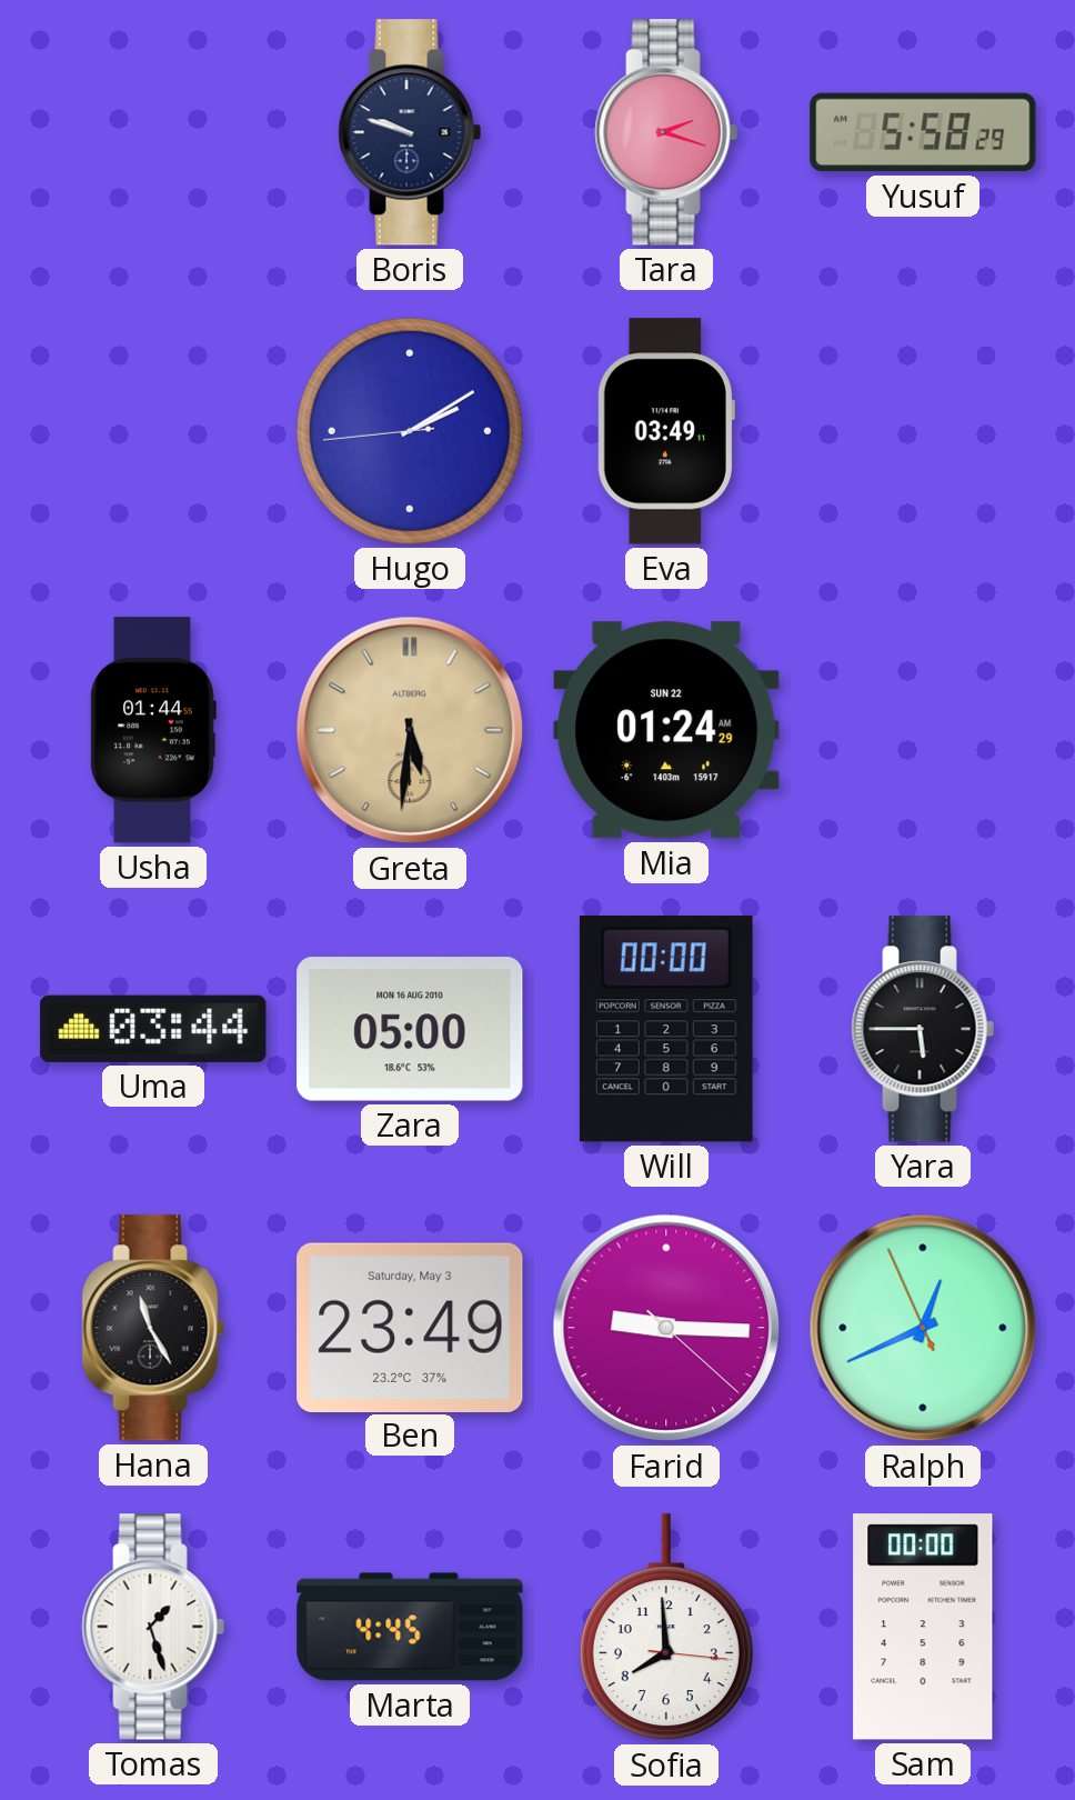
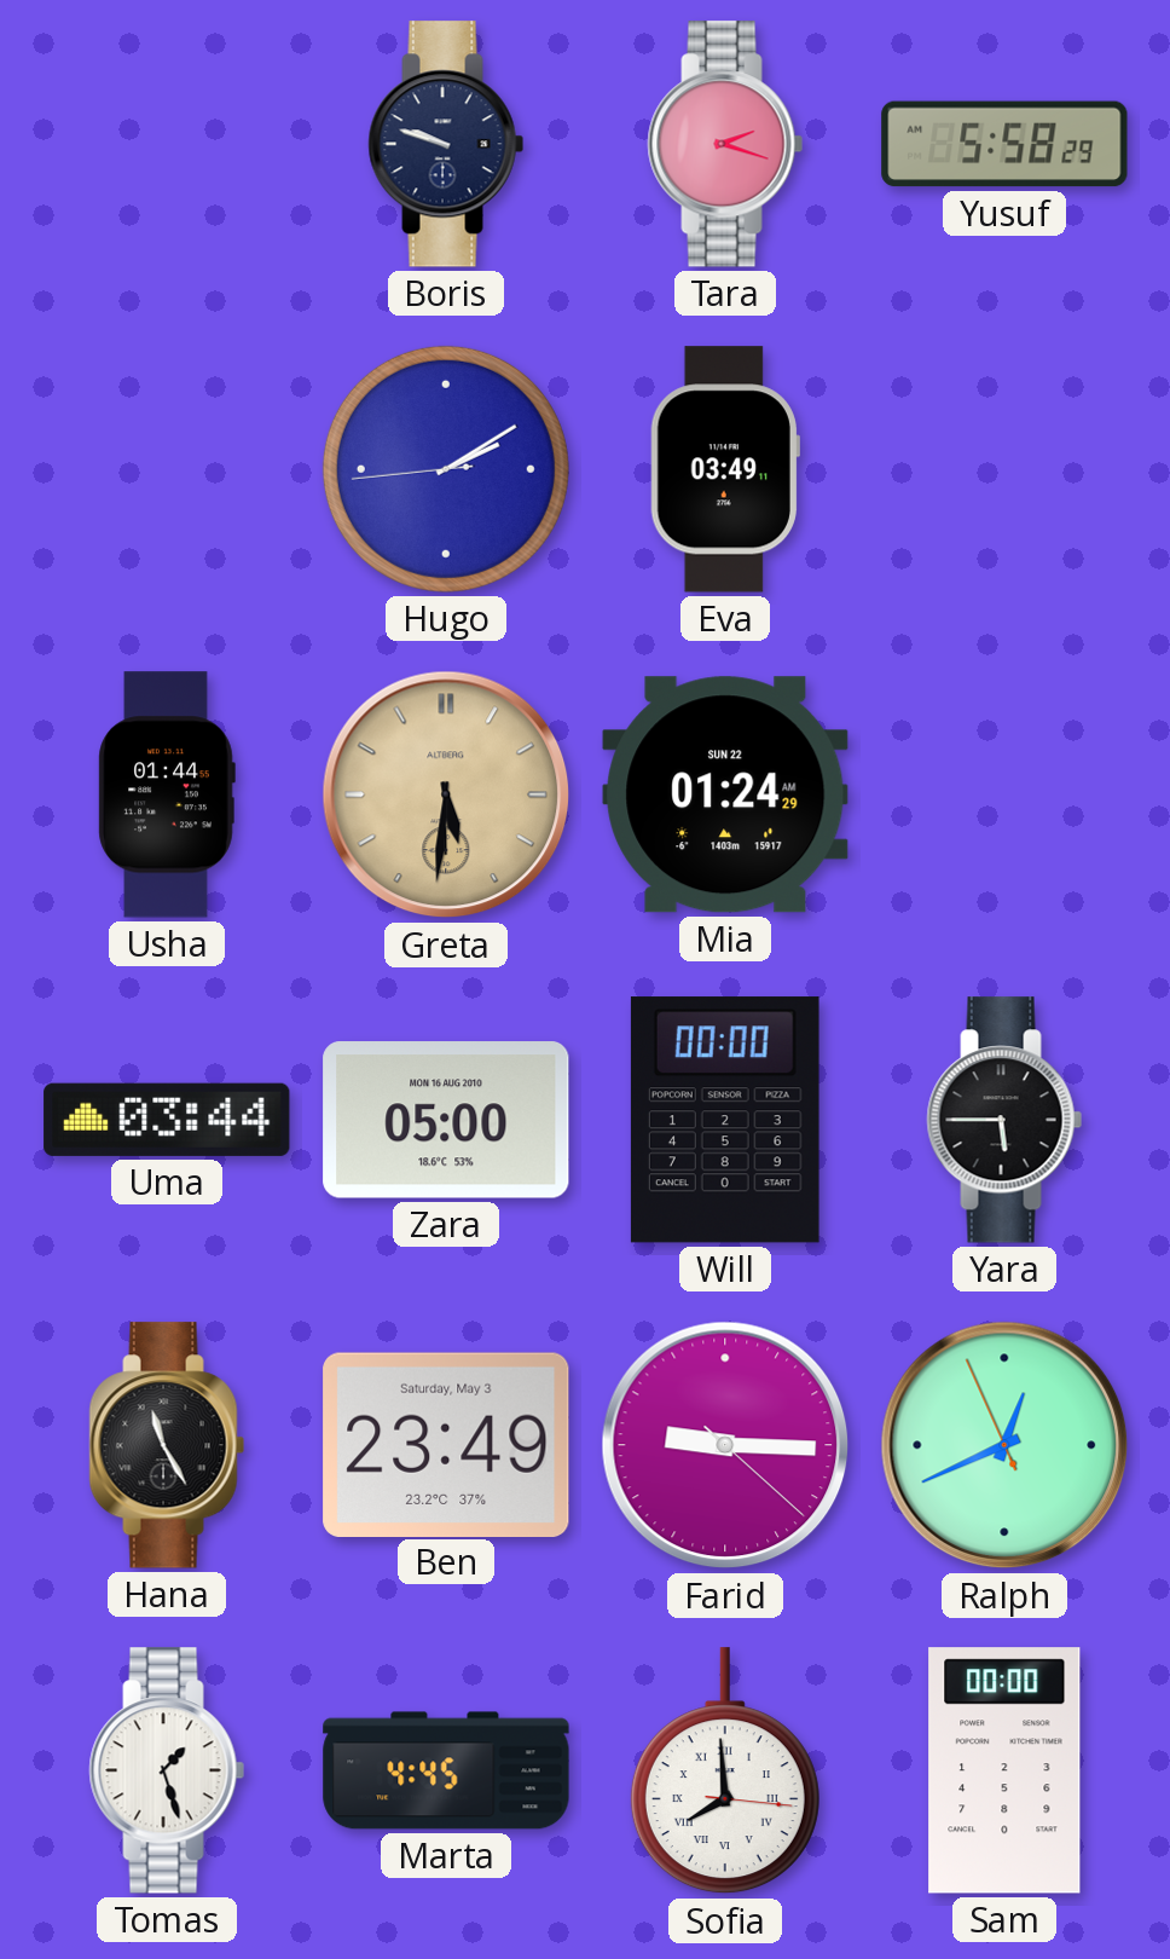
Sofia numerals: Arabic -> Roman (725, 1772)
